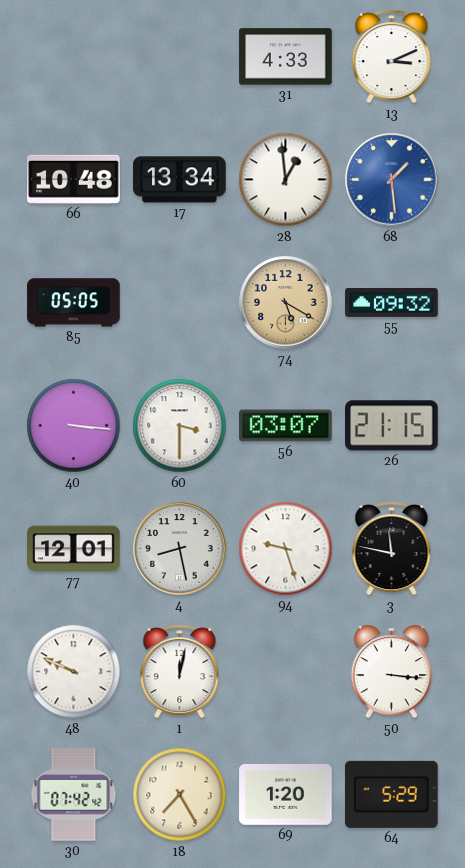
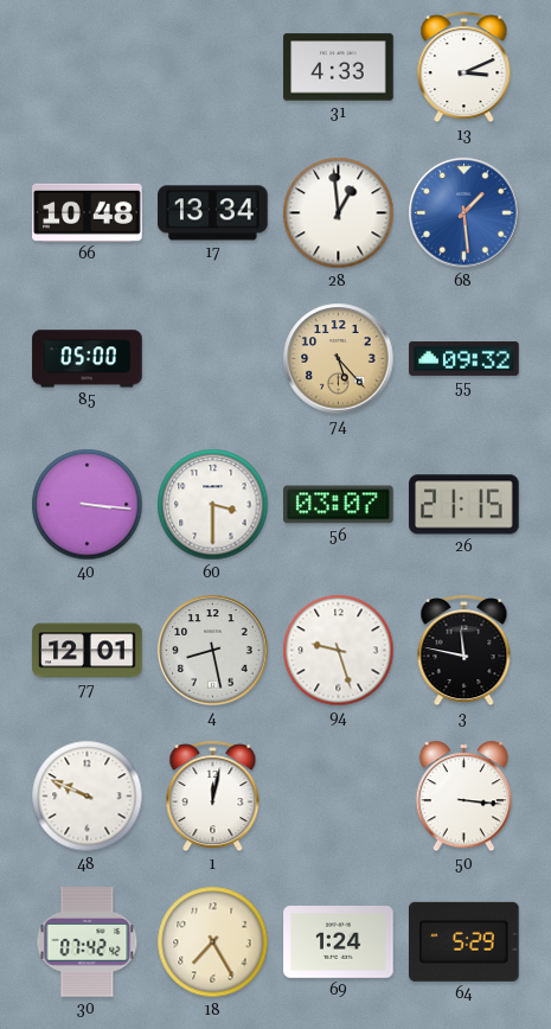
85: 05:05 -> 05:00 (88, 359)
74: 5:20 -> 5:23 (339, 359)
69: 1:20 -> 1:24 (339, 942)
